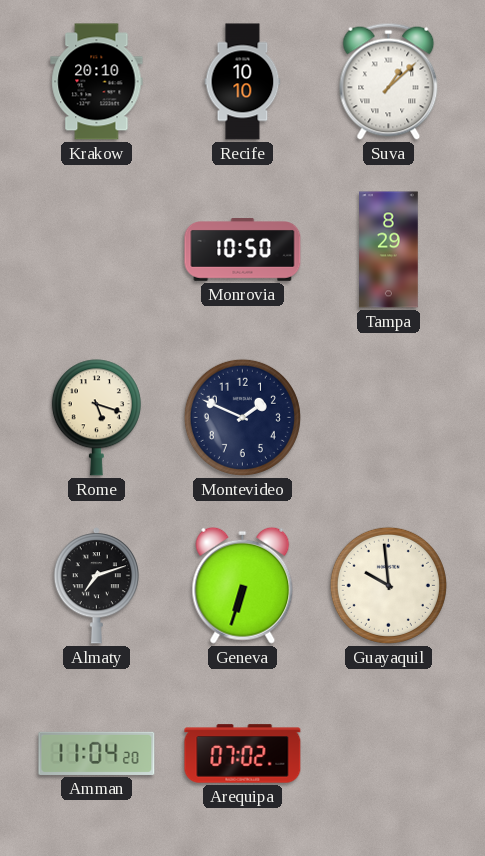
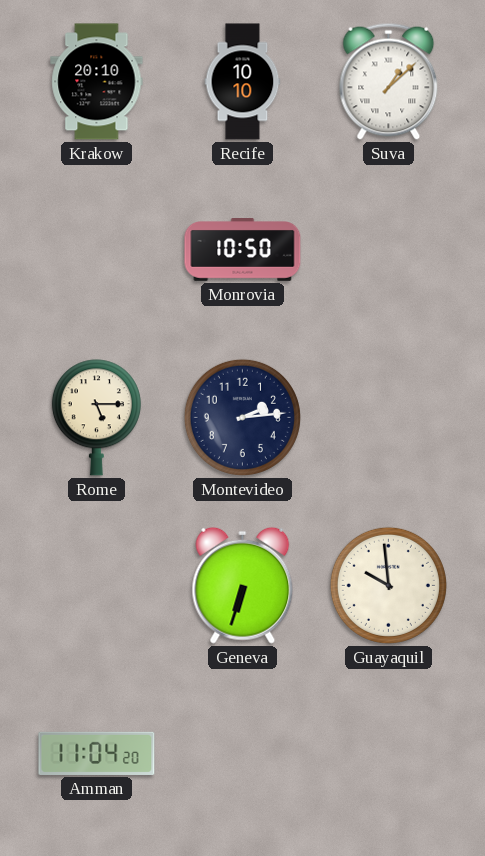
Tampa: 8:29 -> none (389, 250)
Rome: 5:18 -> 5:15 (96, 418)
Montevideo: 1:49 -> 2:14 (242, 417)
Almaty: 7:12 -> none (96, 586)
Arequipa: 07:02 -> none (243, 754)
